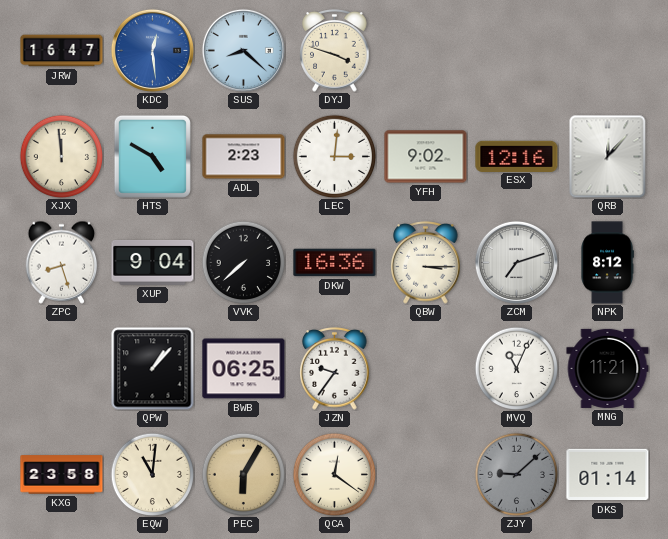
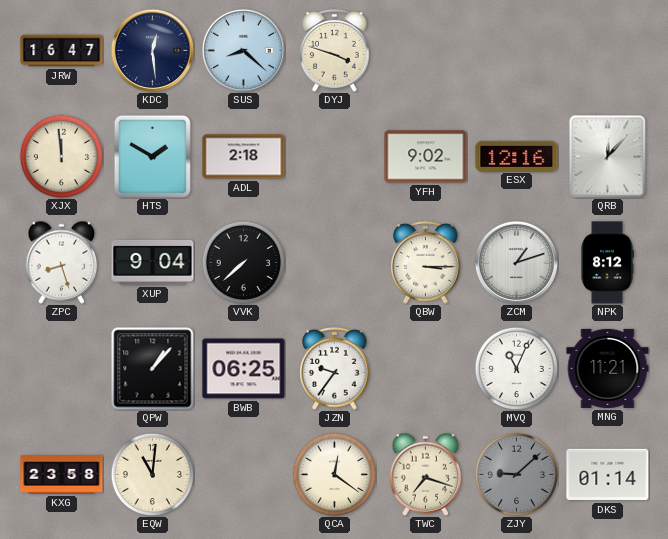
KDC dial: blue -> navy (152, 50)
HTS: 4:50 -> 1:50 (152, 156)
ADL: 2:23 -> 2:18 (244, 157)
LEC: 3:01 -> none (334, 156)
DKW: 16:36 -> none (335, 263)
ZCM: 7:12 -> 1:12 (516, 262)
PEC: 6:05 -> none (243, 474)
TWC: none -> 7:18 (426, 474)
